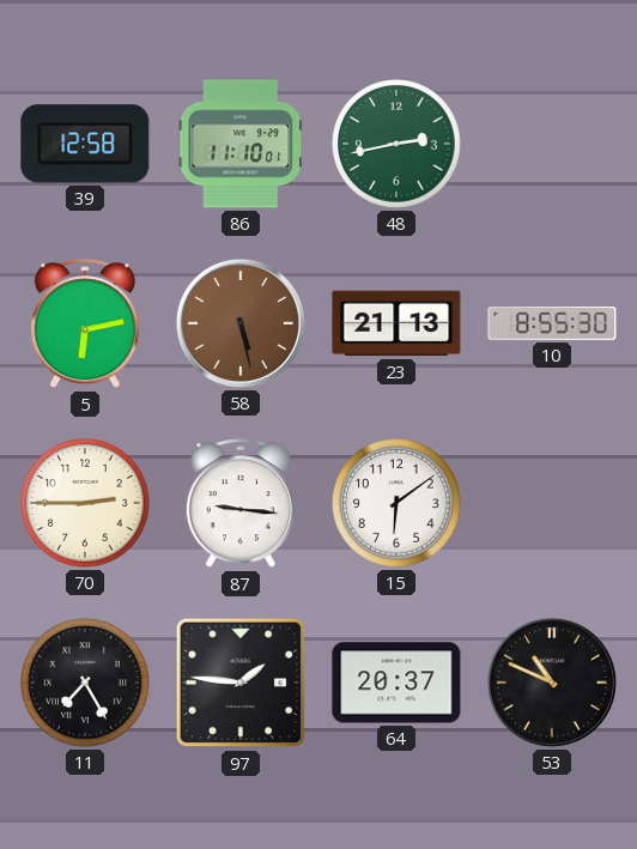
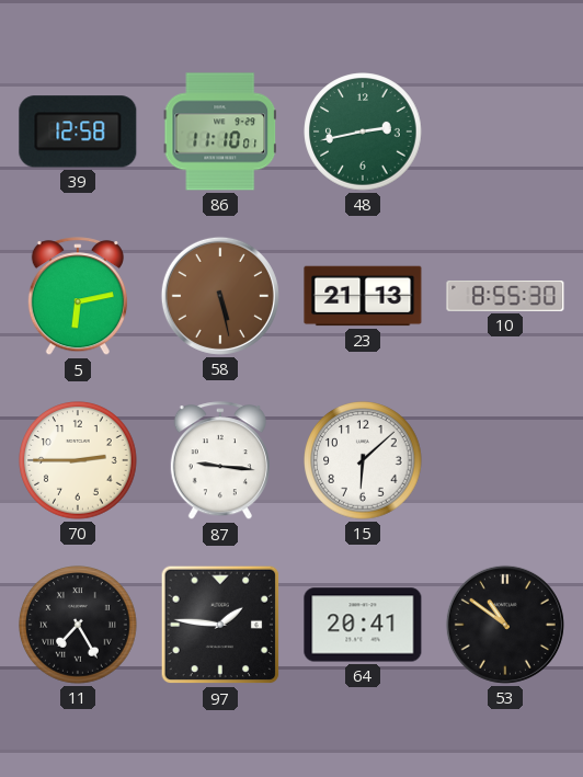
15: 6:09 -> 6:08 (363, 460)
64: 20:37 -> 20:41 (363, 625)
53: 10:49 -> 10:51 (505, 625)
